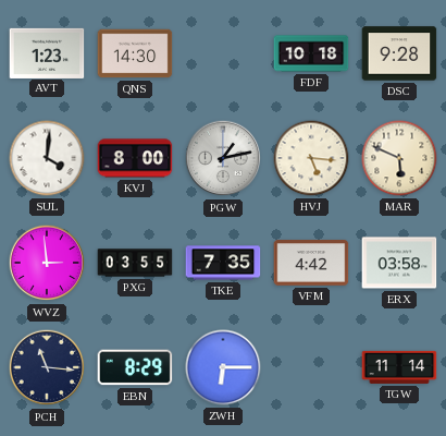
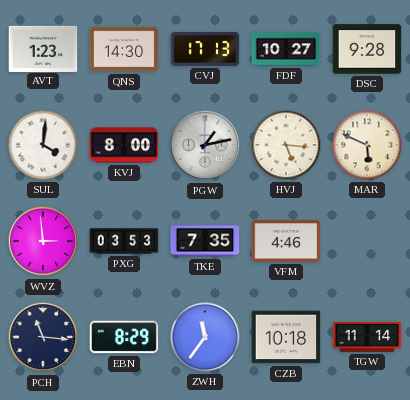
CVJ: none -> 17:13 (205, 49)
FDF: 10:18 -> 10:27 (286, 49)
PXG: 03:55 -> 03:53 (124, 241)
VFM: 4:42 -> 4:46 (286, 241)
ERX: 03:58 -> none (399, 263)
ZWH: 6:15 -> 11:36 (205, 337)
CZB: none -> 10:18 (286, 337)
